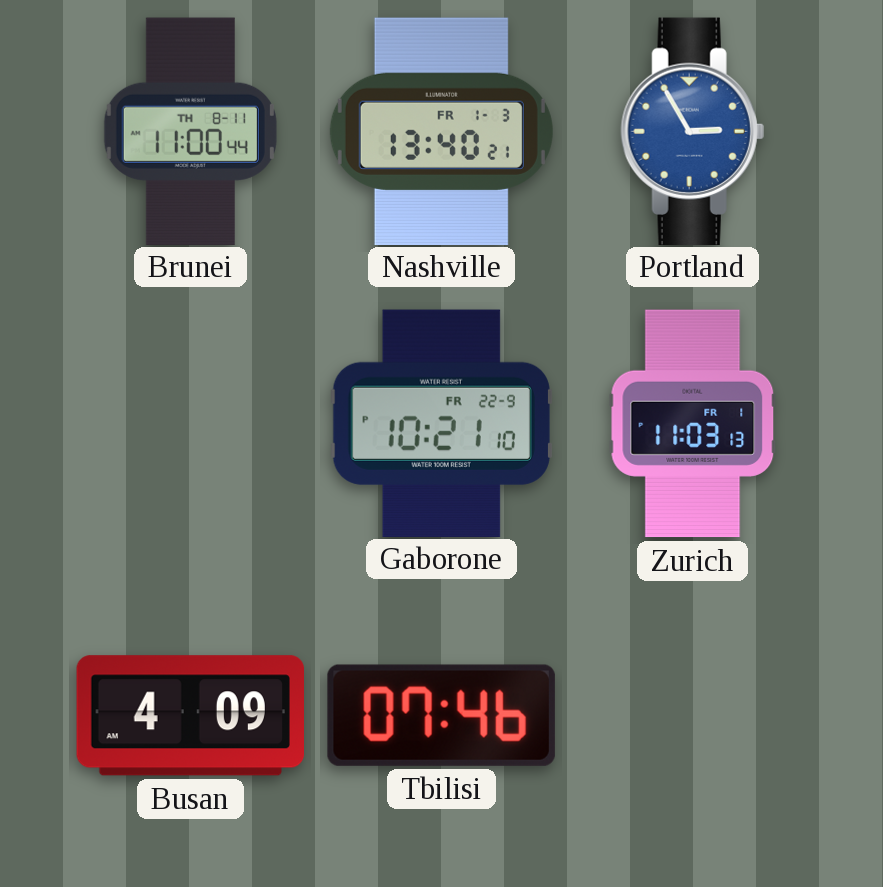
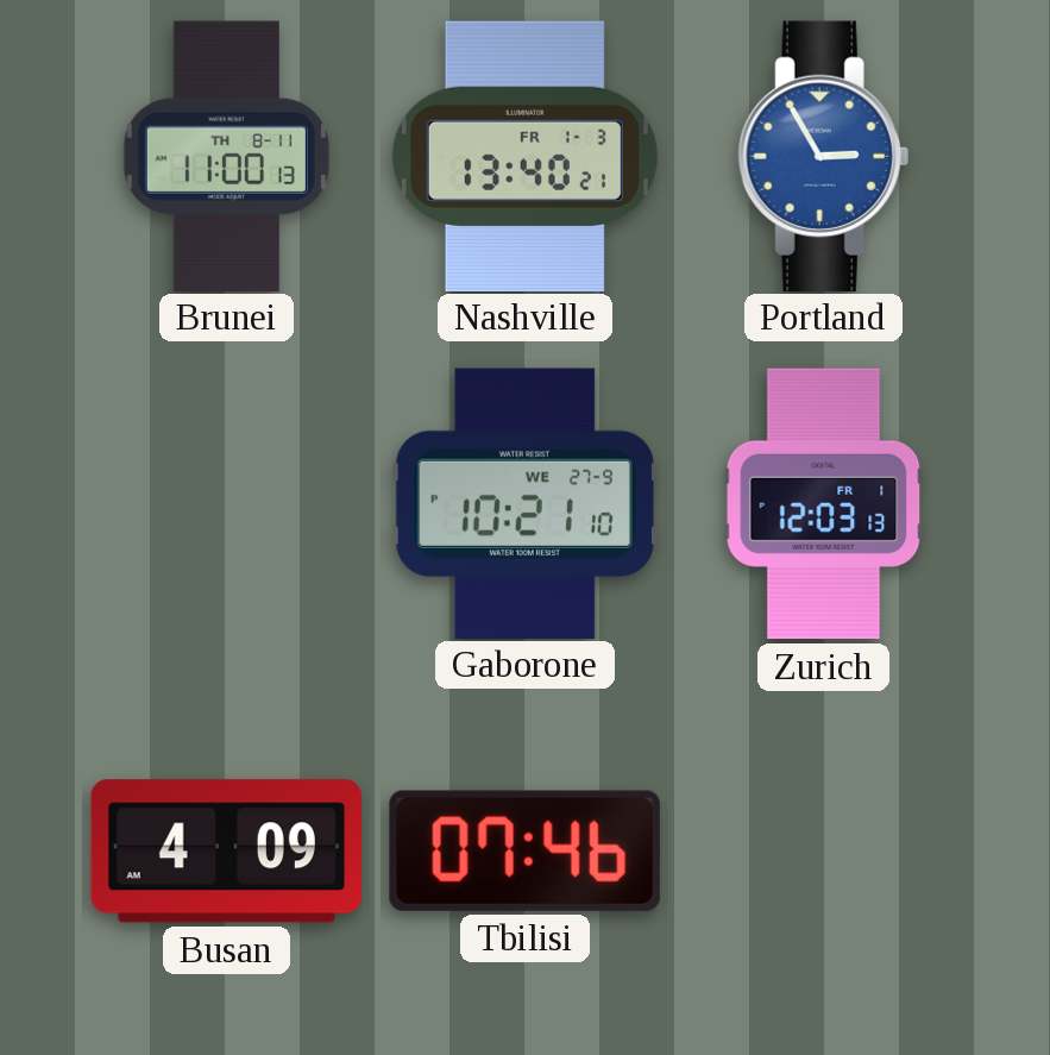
Brunei: 11:00:44 -> 11:00:13 (226, 156)
Gaborone date: FR 22-9 -> WE 27-9 (524, 503)
Zurich: 11:03 -> 12:03 (824, 504)
